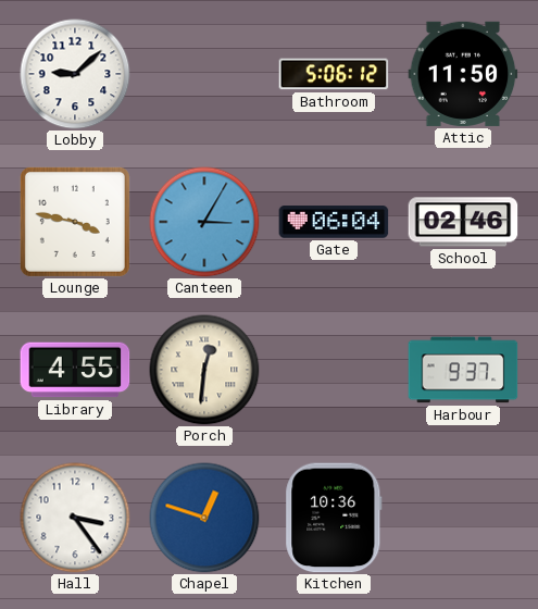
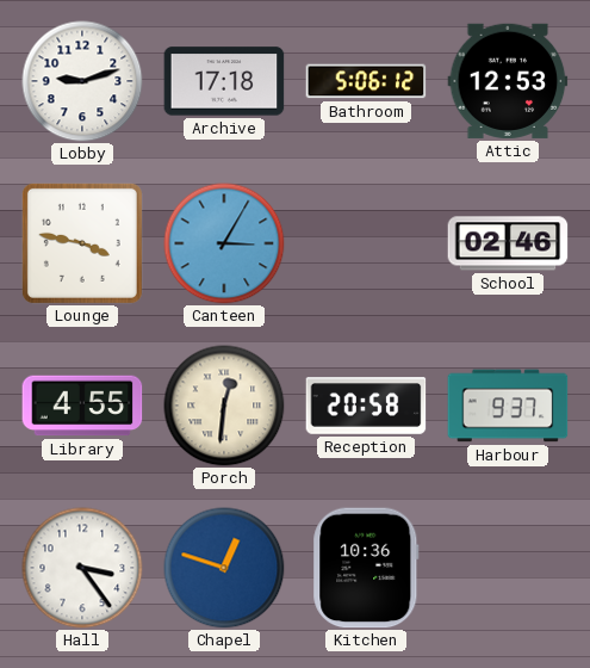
Lobby: 9:08 -> 9:12 (82, 81)
Archive: none -> 17:18 (224, 81)
Attic: 11:50 -> 12:53 (508, 81)
Gate: 06:04 -> none (334, 222)
Reception: none -> 20:58 (366, 406)
